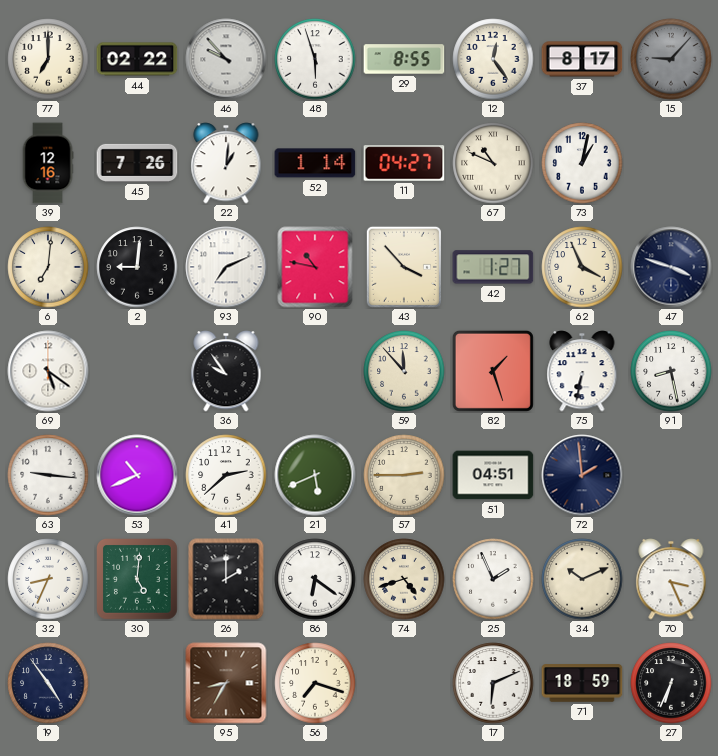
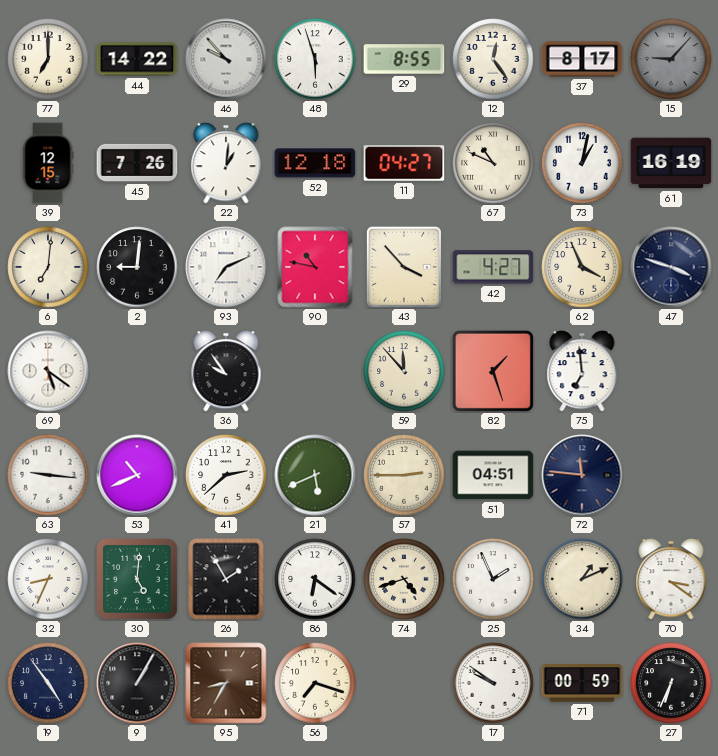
44: 02:22 -> 14:22 (137, 59)
39: 12:16 -> 12:15 (48, 163)
52: 1:14 -> 12:18 (315, 163)
61: none -> 16:19 (671, 163)
42: 1:27 -> 4:27 (493, 267)
75: 6:32 -> 6:59 (582, 371)
91: 8:28 -> none (671, 371)
72: 1:59 -> 11:46 (582, 475)
26: 2:00 -> 1:55 (226, 579)
34: 10:11 -> 1:11 (582, 579)
70: 3:26 -> 3:21 (671, 579)
9: none -> 1:05 (137, 683)
17: 6:11 -> 9:51 (493, 683)
71: 18:59 -> 00:59 (582, 683)
